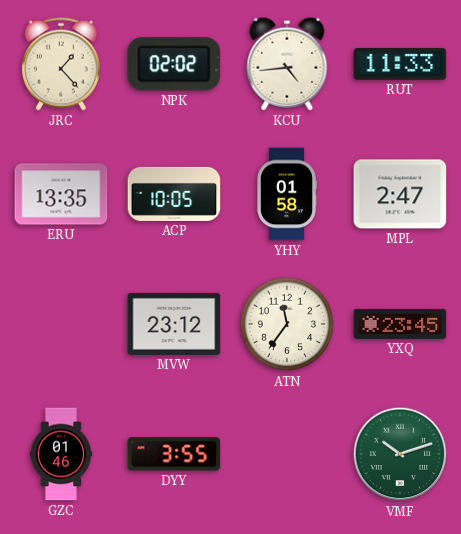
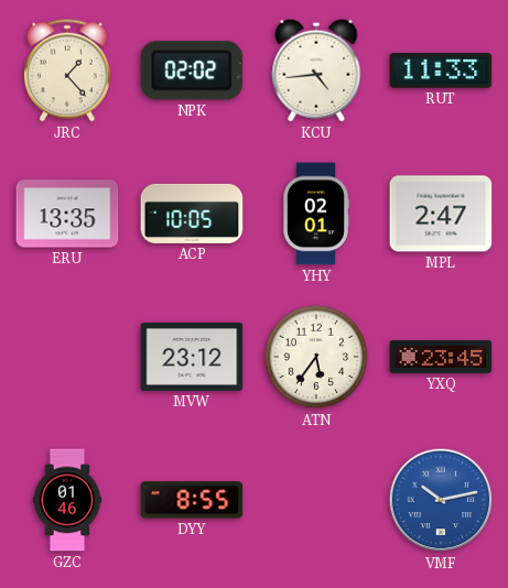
YHY: 01:58 -> 02:01 (316, 214)
ATN: 11:36 -> 5:36 (316, 357)
DYY: 3:55 -> 8:55 (192, 500)
VMF: 10:12 -> 10:13 (441, 500)
VMF dial: green -> blue (441, 500)
